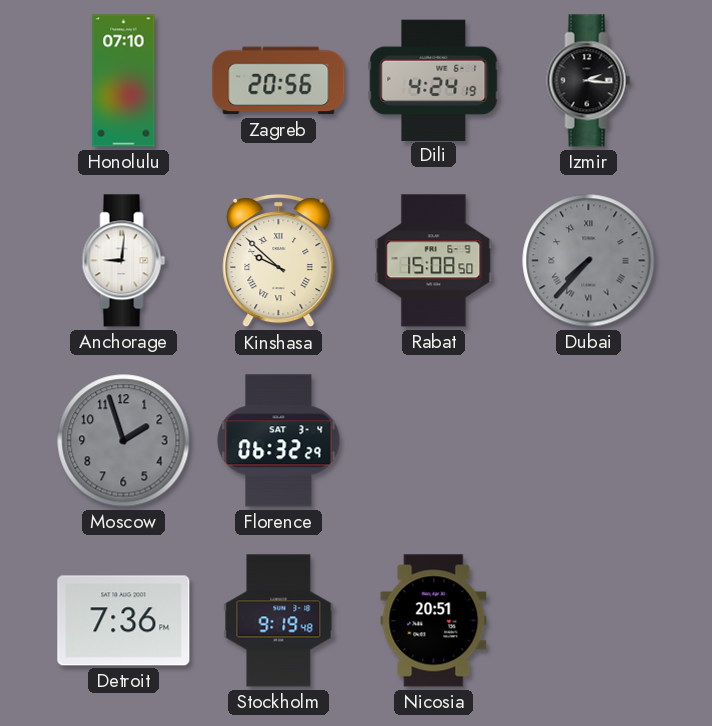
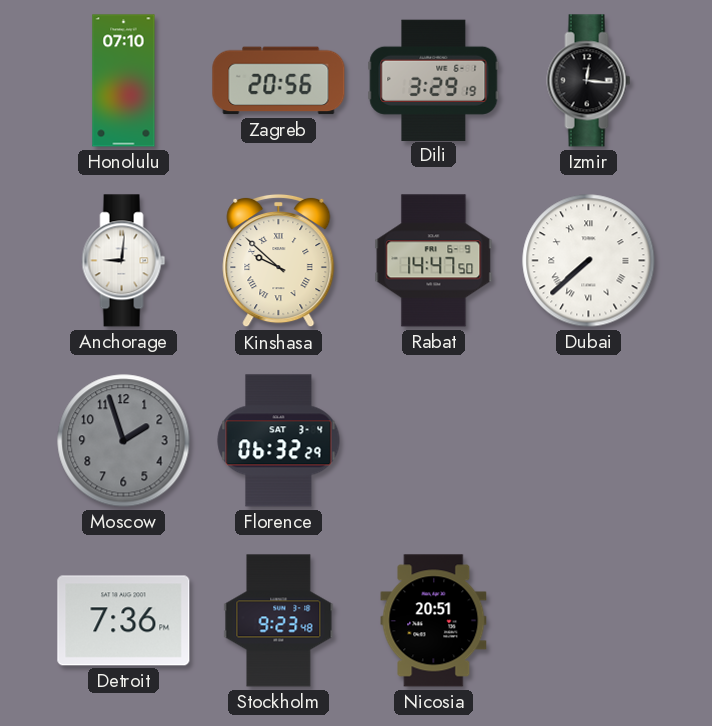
Dili: 4:24 -> 3:29 (434, 80)
Izmir: 2:16 -> 12:16 (589, 81)
Rabat: 15:08 -> 14:47 (434, 261)
Dubai: 7:37 -> 7:38 (589, 261)
Dubai dial: grey -> white (589, 261)
Stockholm: 9:19 -> 9:23 (279, 621)
